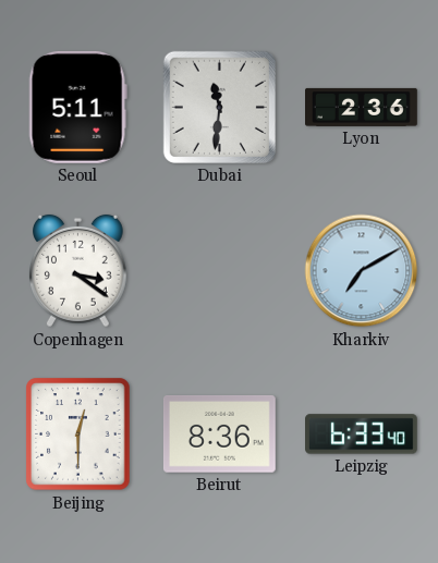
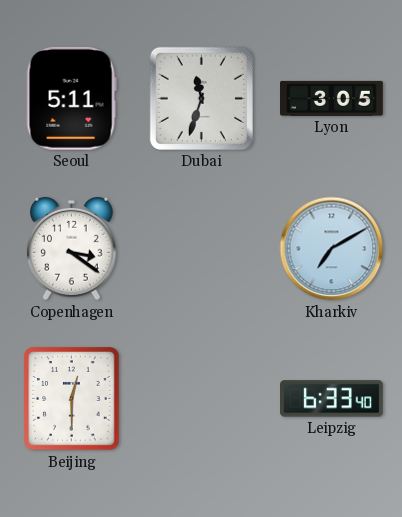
Dubai: 11:31 -> 11:33 (201, 98)
Lyon: 2:36 -> 3:05 (332, 98)
Beirut: 8:36 -> none (219, 435)
